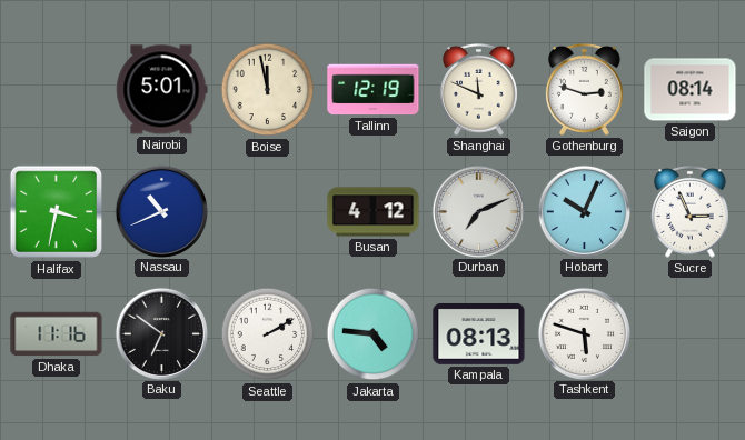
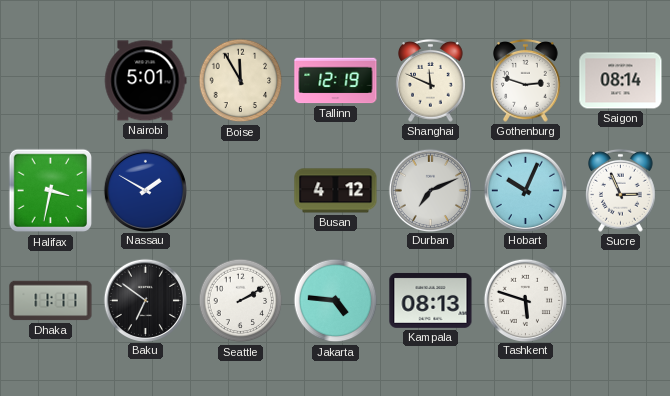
Boise: 11:58 -> 11:55 (241, 81)
Nassau: 10:41 -> 1:50 (145, 190)
Dhaka: 11:16 -> 11:11 (51, 301)
